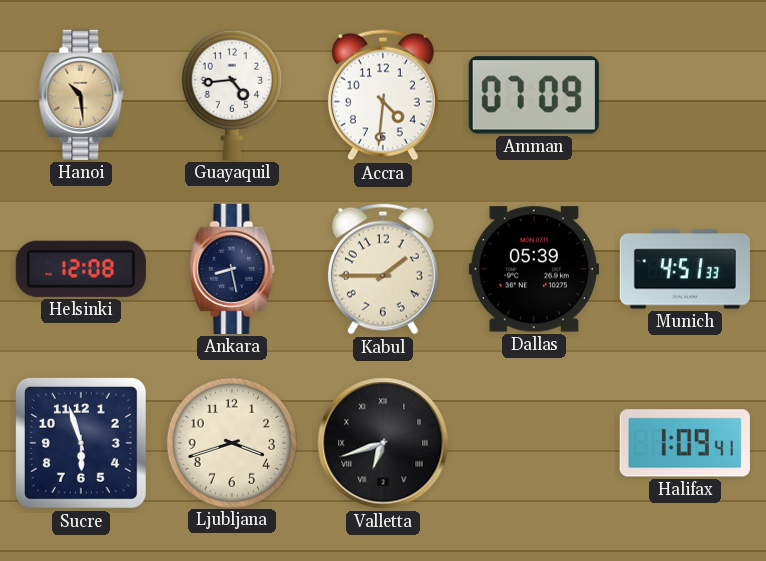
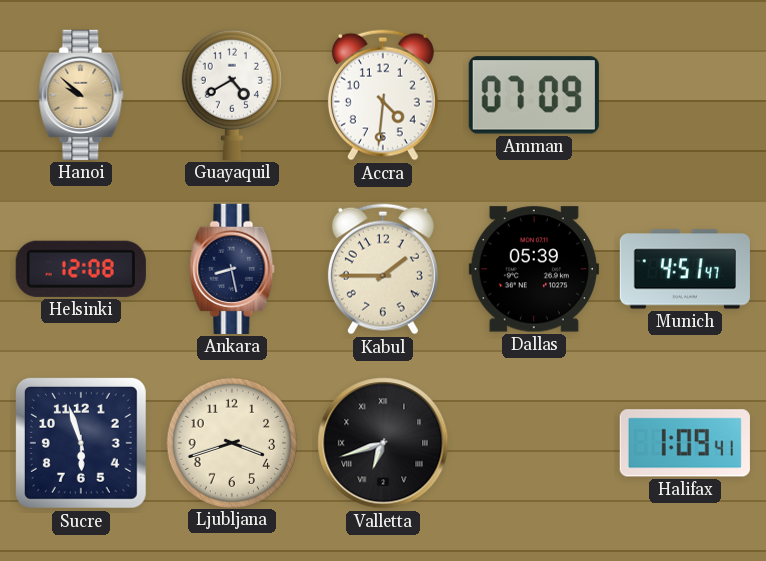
Hanoi: 10:29 -> 9:52 (81, 95)
Guayaquil: 4:44 -> 4:40 (232, 95)
Munich: 4:51:33 -> 4:51:47 (685, 269)
